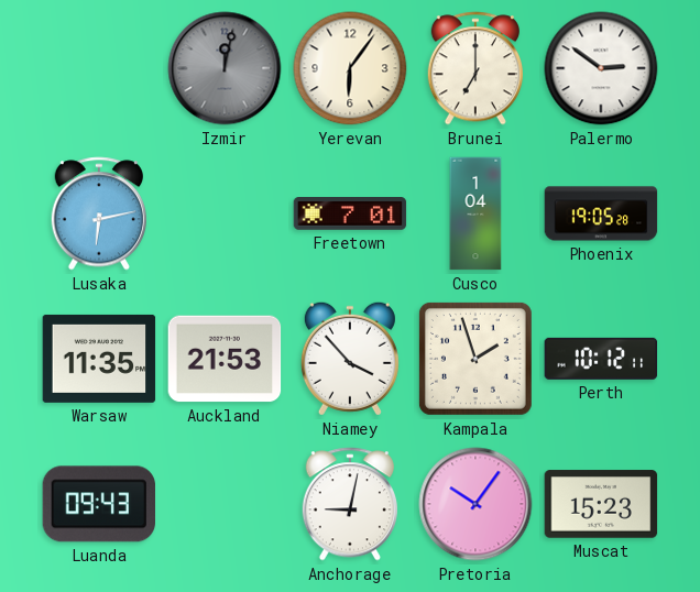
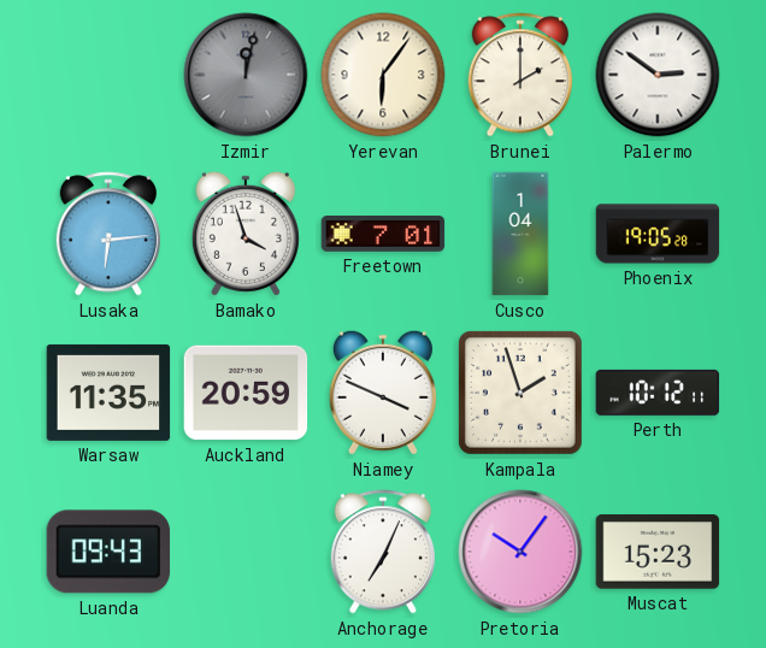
Brunei: 7:00 -> 2:00 (519, 75)
Lusaka: 6:13 -> 6:14 (107, 234)
Bamako: none -> 3:57 (246, 234)
Auckland: 21:53 -> 20:59 (246, 393)
Niamey: 3:53 -> 3:49 (383, 393)
Anchorage: 9:02 -> 7:04 (382, 552)
